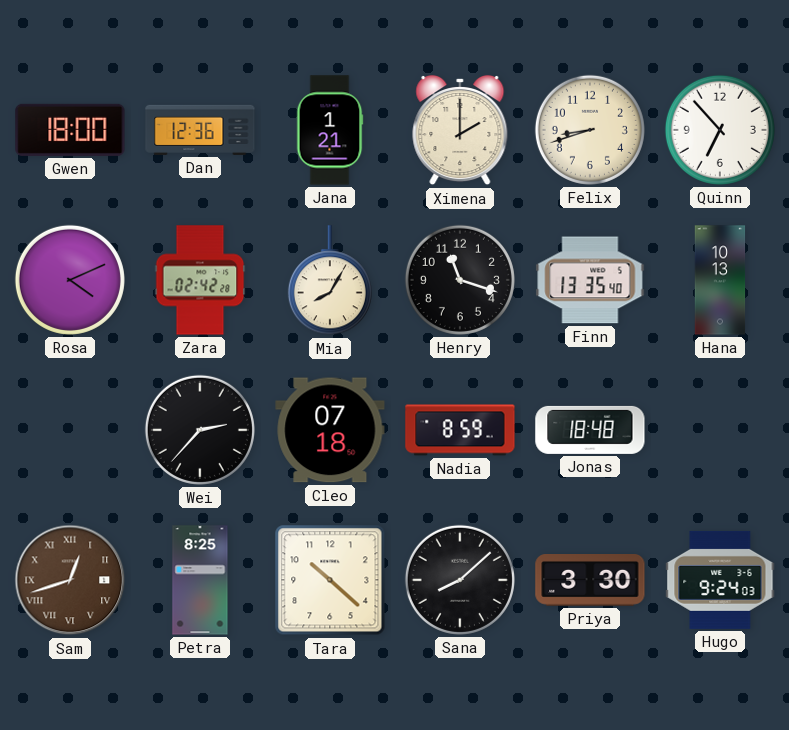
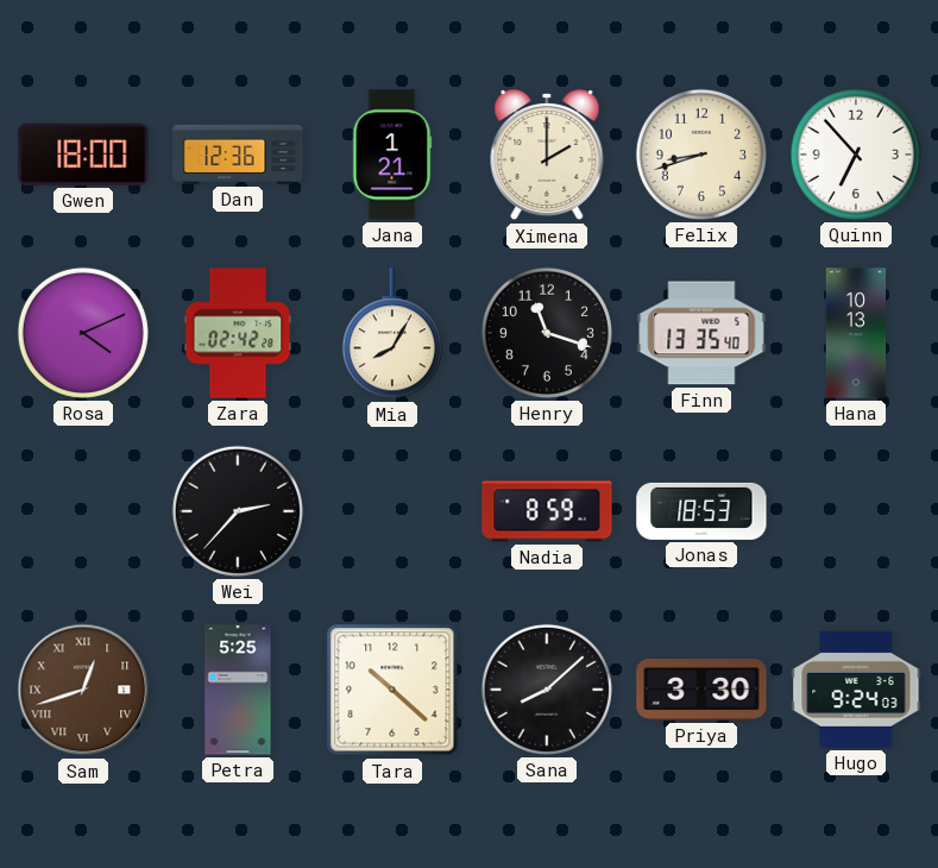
Cleo: 07:18 -> none (330, 430)
Jonas: 18:48 -> 18:53 (701, 511)
Petra: 8:25 -> 5:25 (238, 690)
